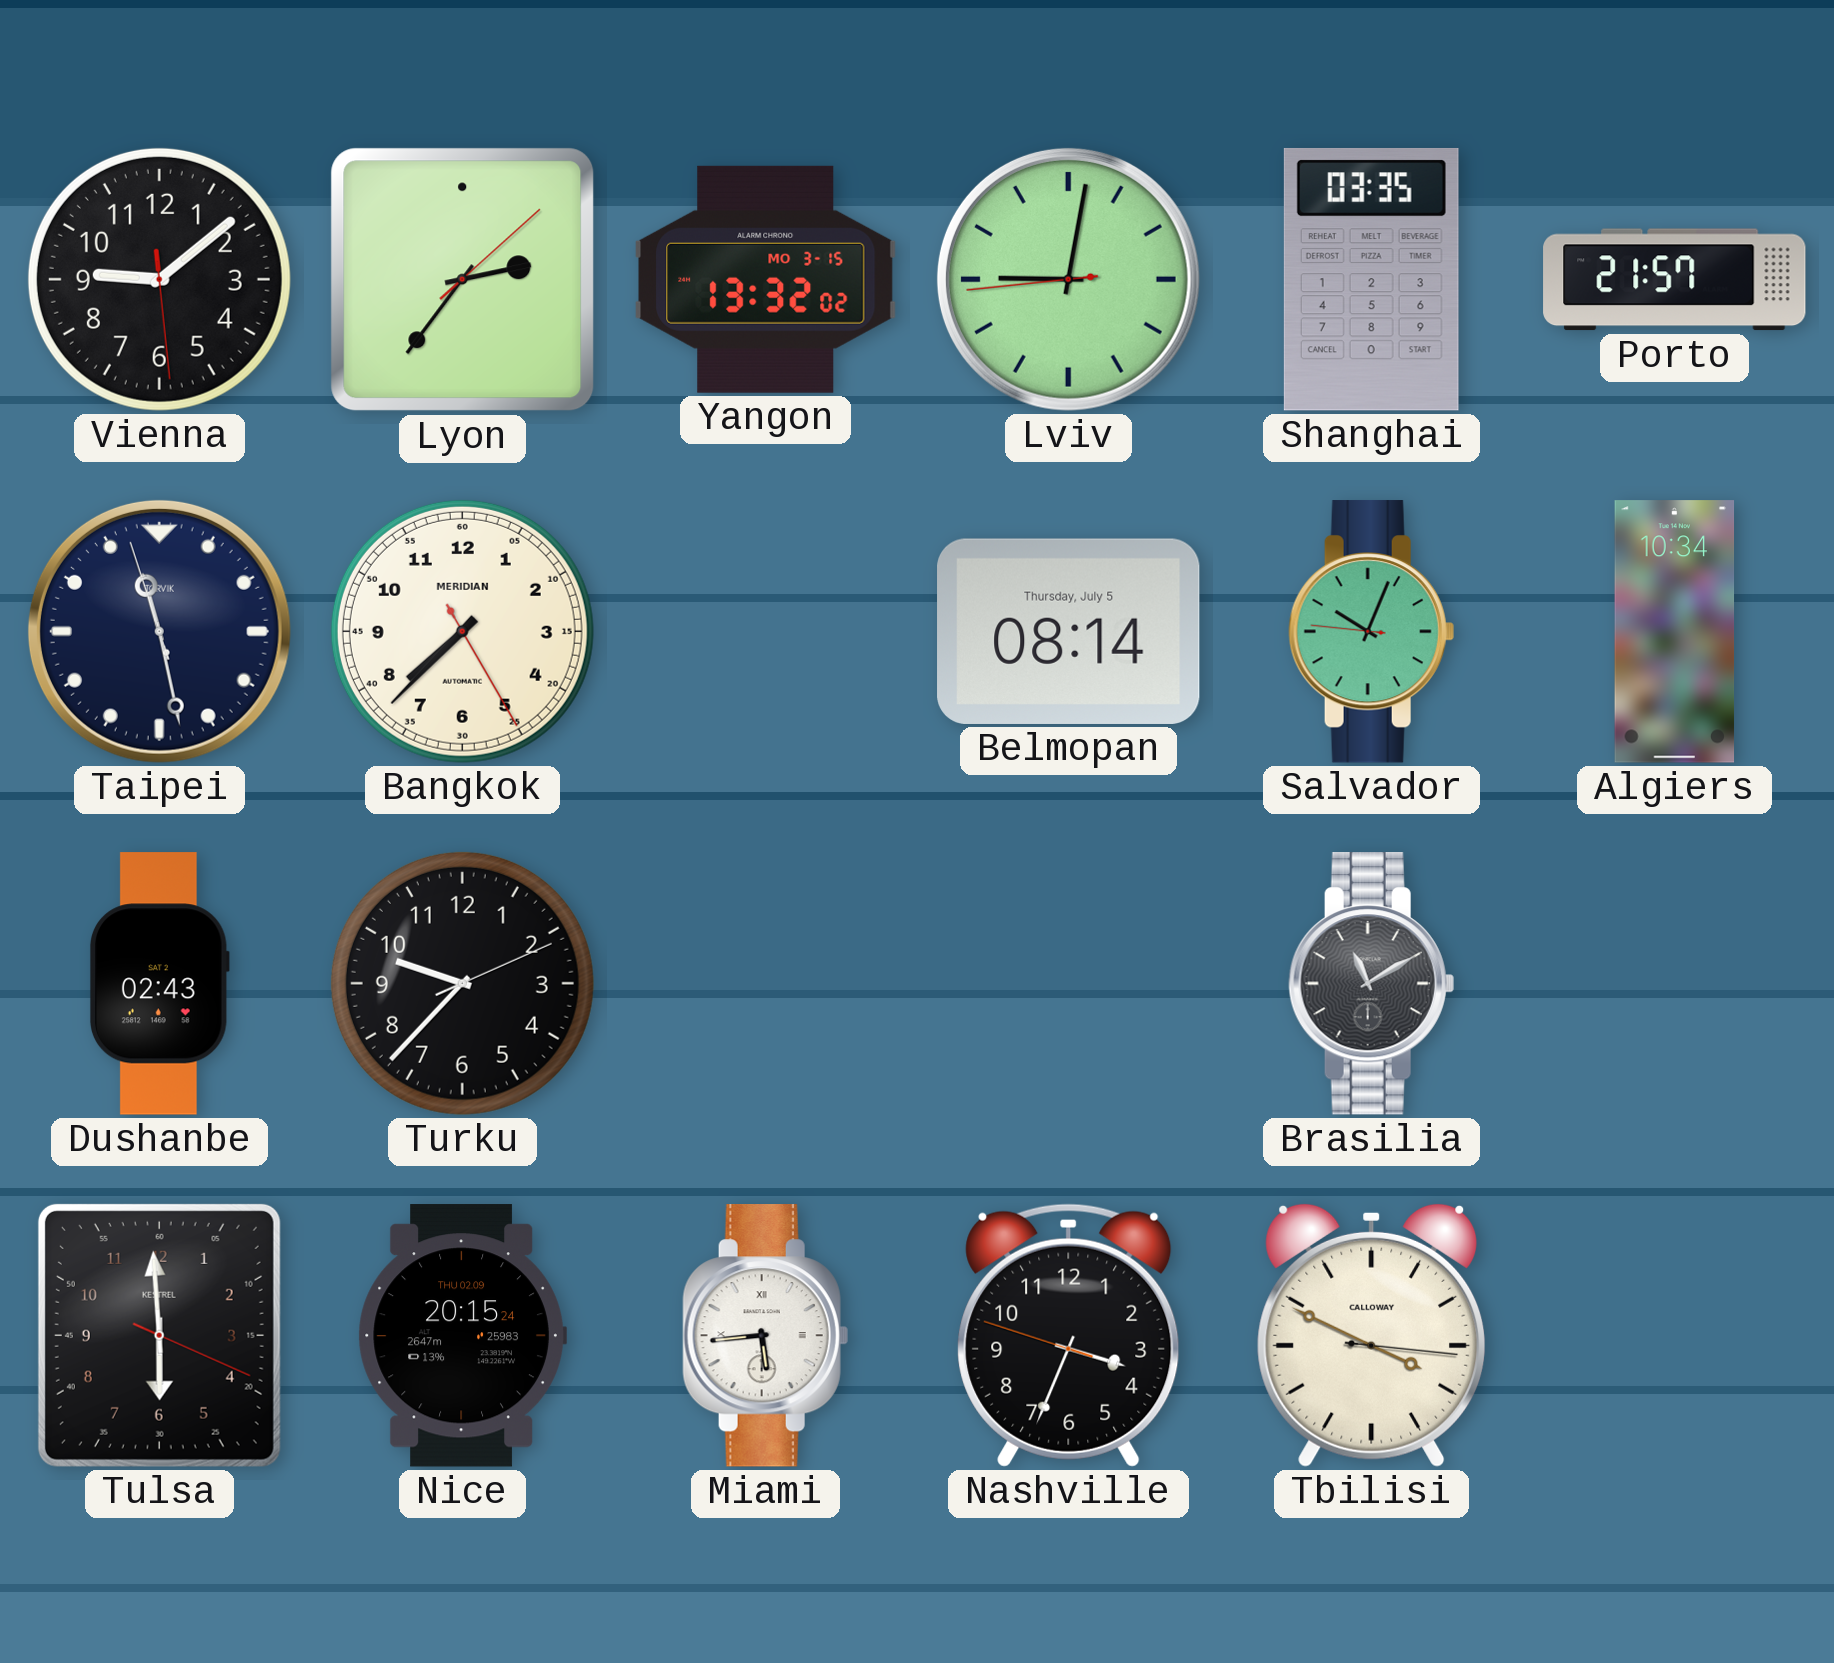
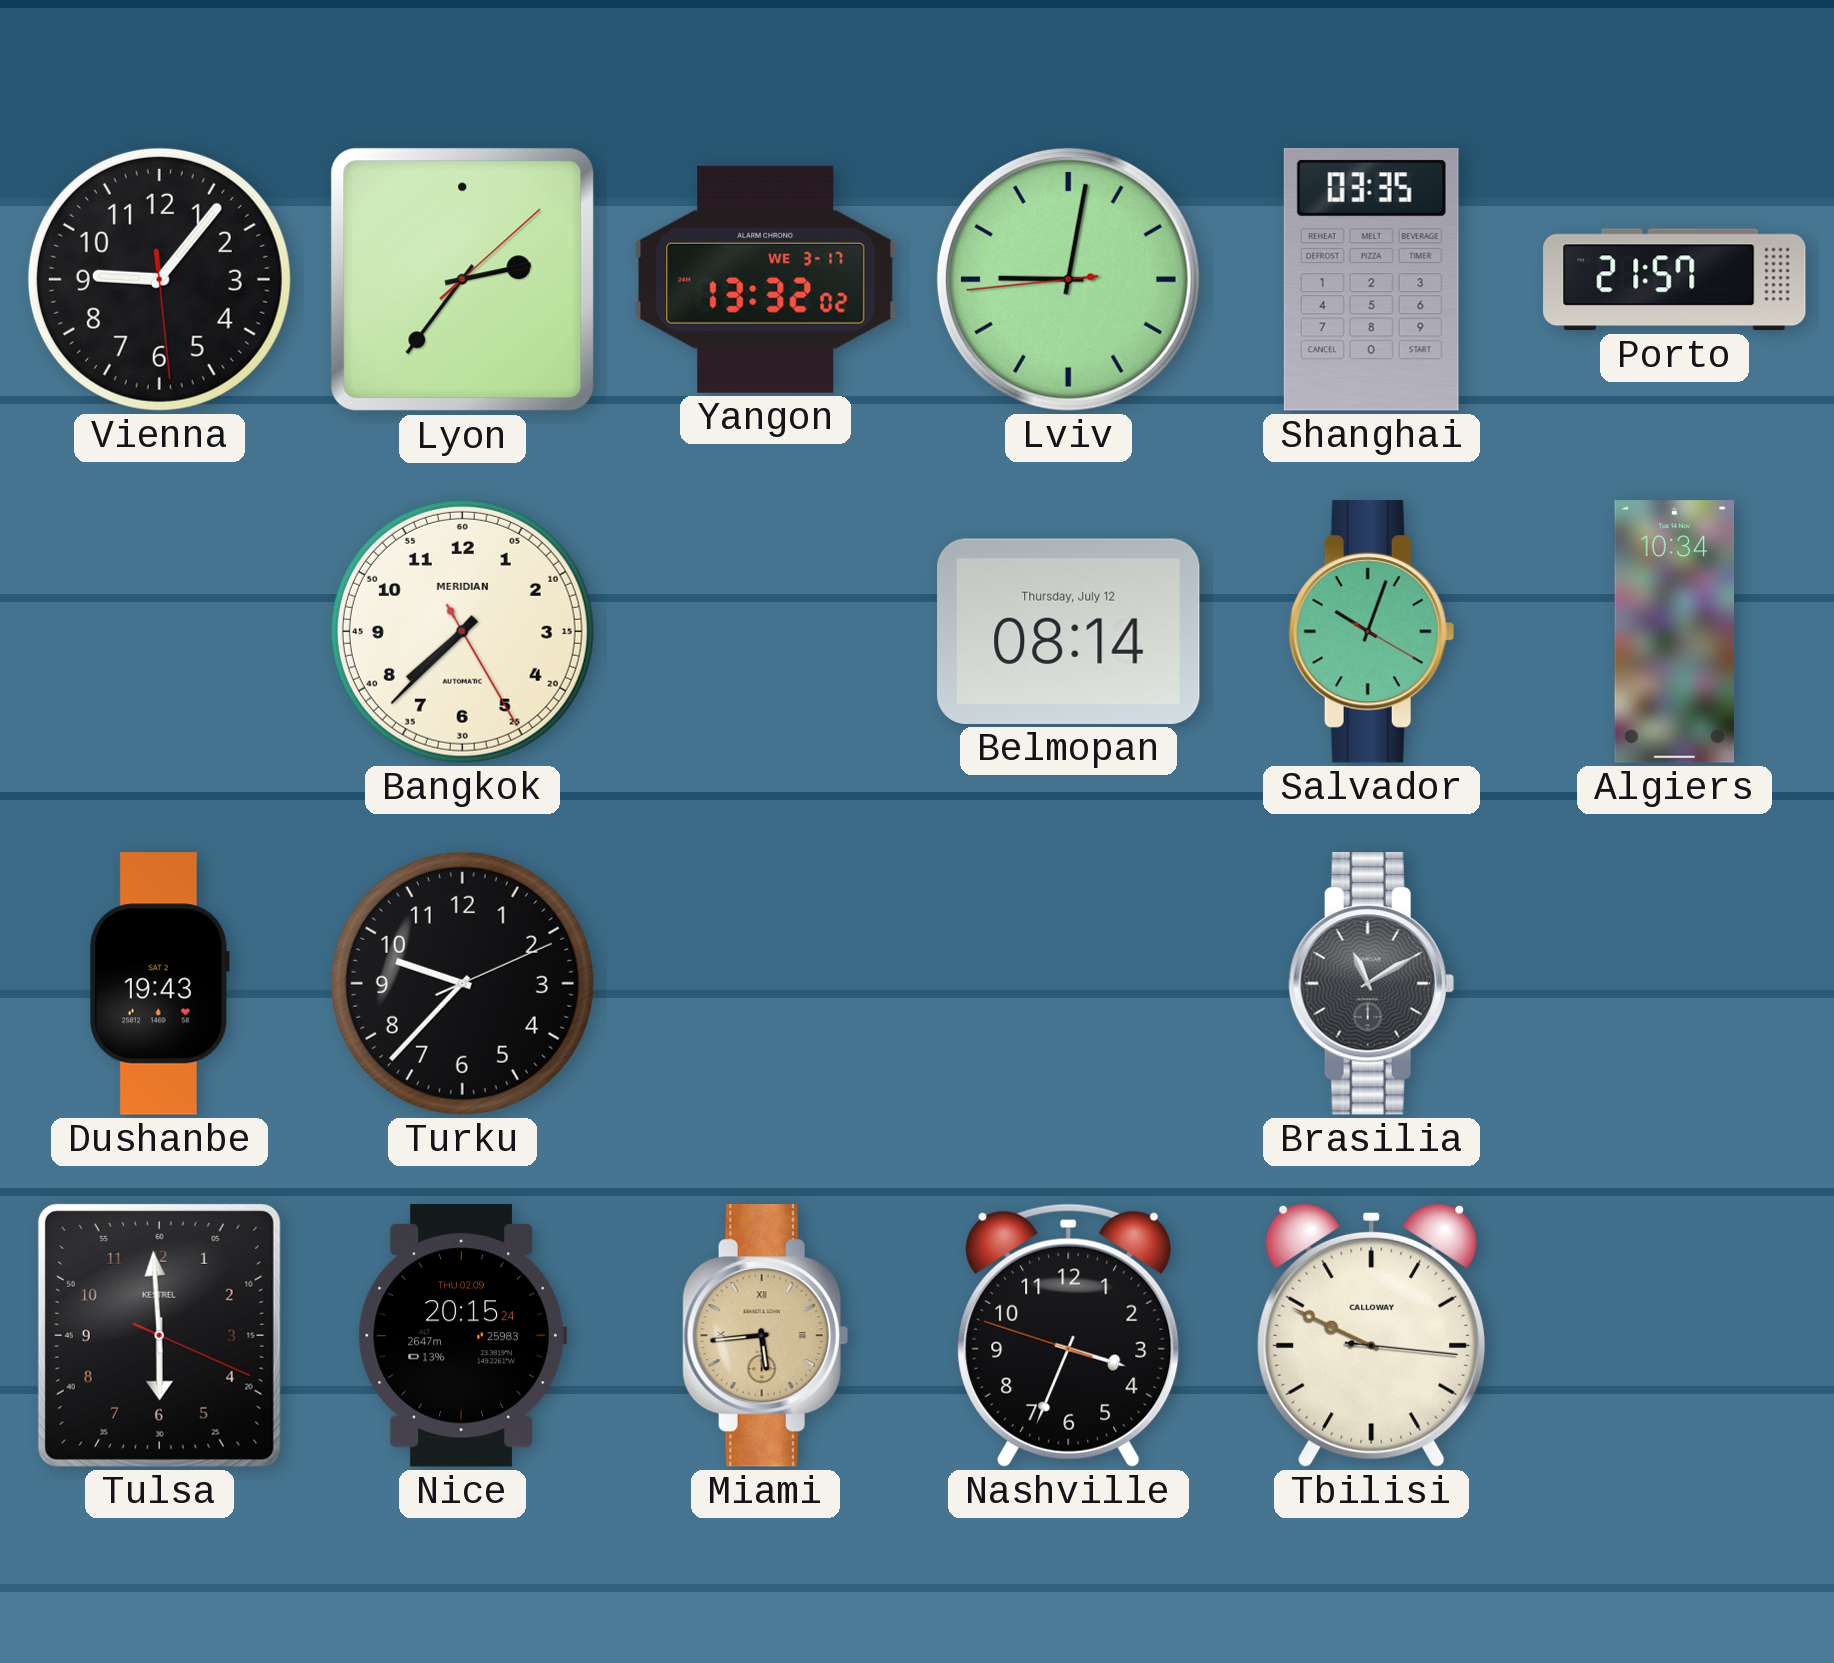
Vienna: 9:08 -> 9:06 (159, 279)
Yangon date: MO 3-15 -> WE 3-17 (766, 279)
Taipei: 11:27 -> none (159, 631)
Belmopan date: Thursday, July 5 -> Thursday, July 12 (1069, 631)
Salvador: 10:03:46 -> 10:03:20 (1371, 632)
Dushanbe: 02:43 -> 19:43 (159, 984)
Miami dial: white -> champagne (765, 1336)
Tbilisi: 3:49 -> 9:49 (1372, 1335)
